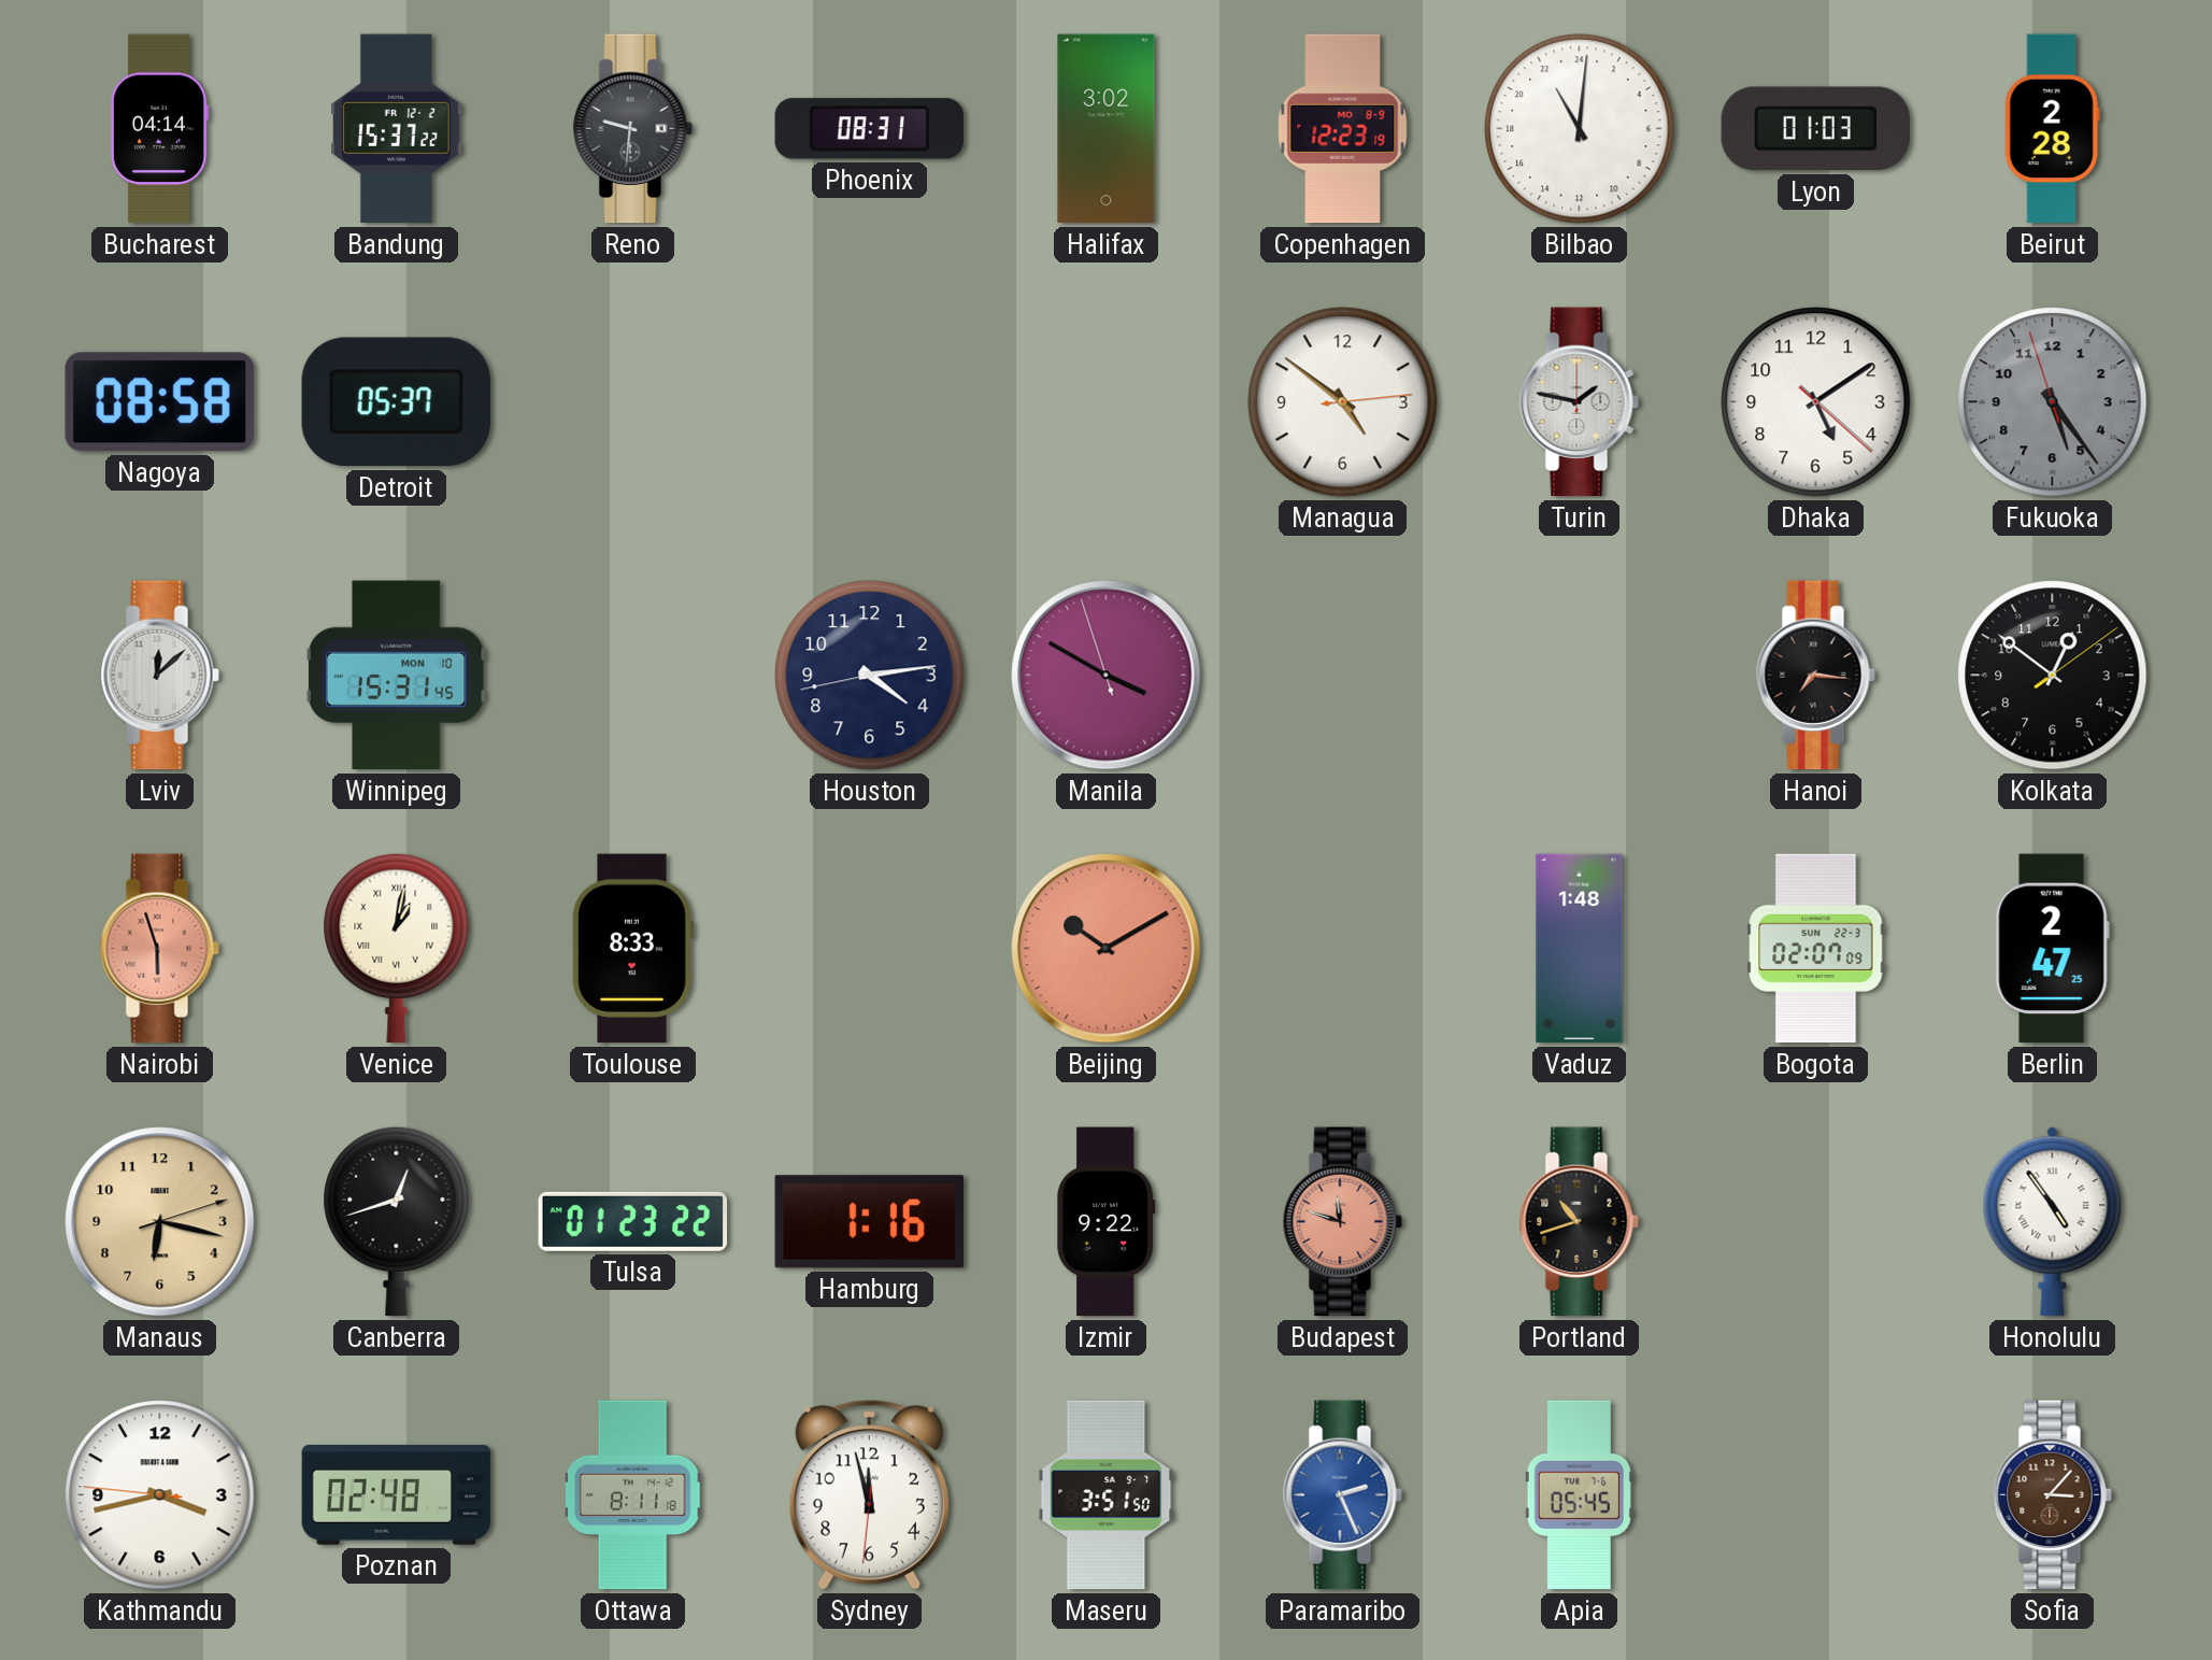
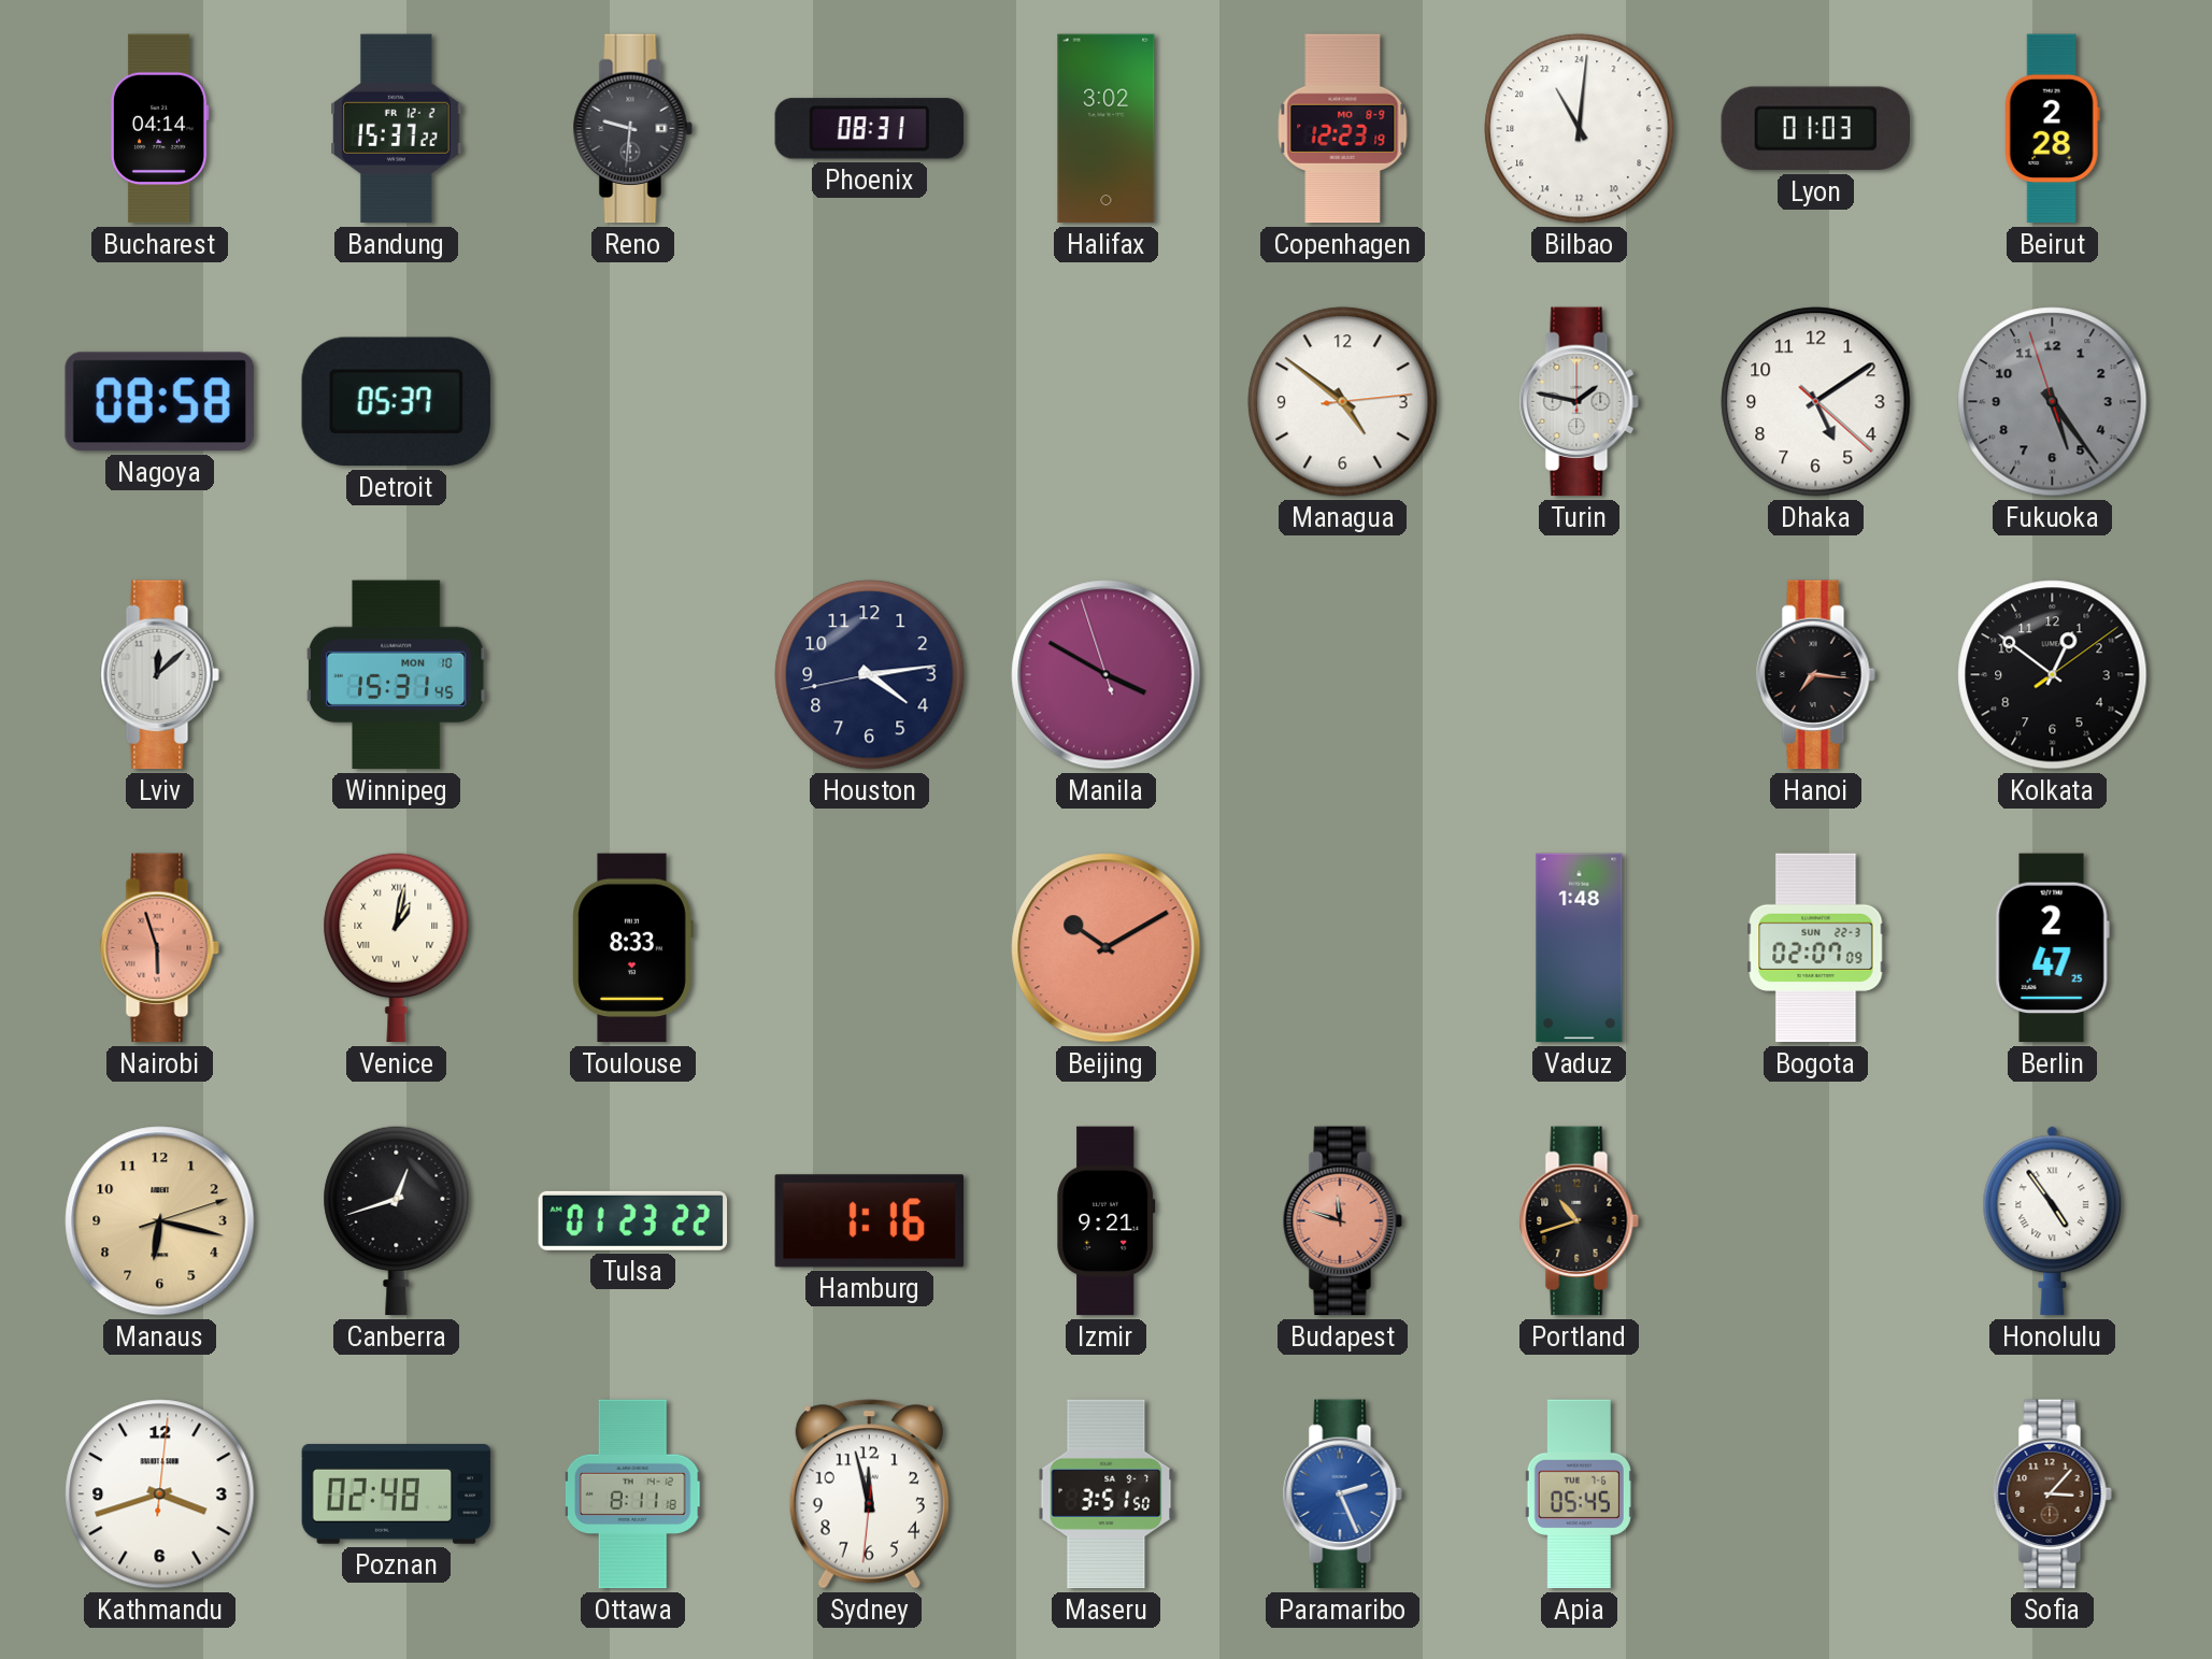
Izmir: 9:22 -> 9:21 (1107, 1221)
Kathmandu: 3:42:46 -> 3:42:01 (160, 1494)
